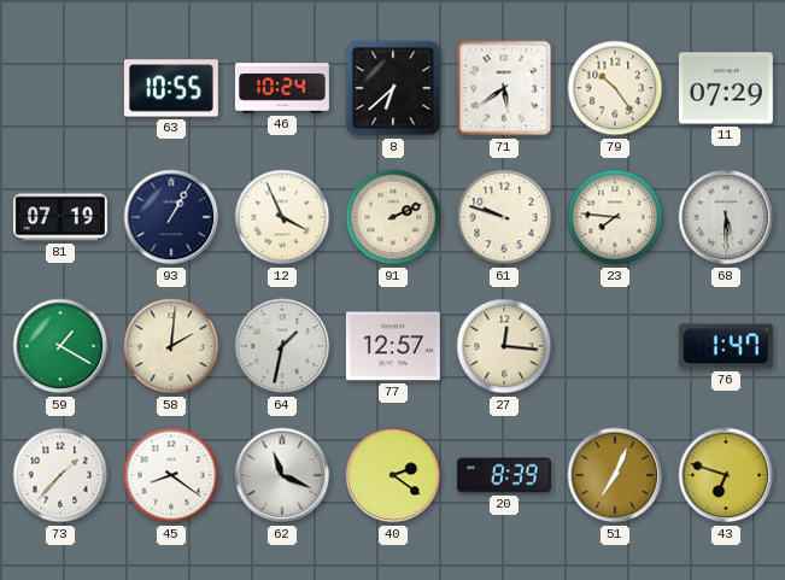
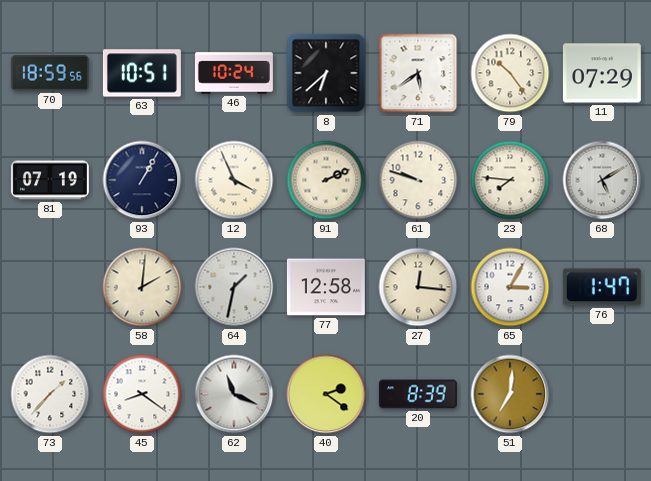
70: none -> 18:59 (50, 74)
63: 10:55 -> 10:51 (142, 73)
68: 5:30 -> 5:10 (602, 180)
59: 1:20 -> none (60, 346)
77: 12:57 -> 12:58 (326, 287)
65: none -> 3:05 (510, 287)
51: 7:04 -> 7:01 (510, 394)
43: 6:48 -> none (726, 475)
